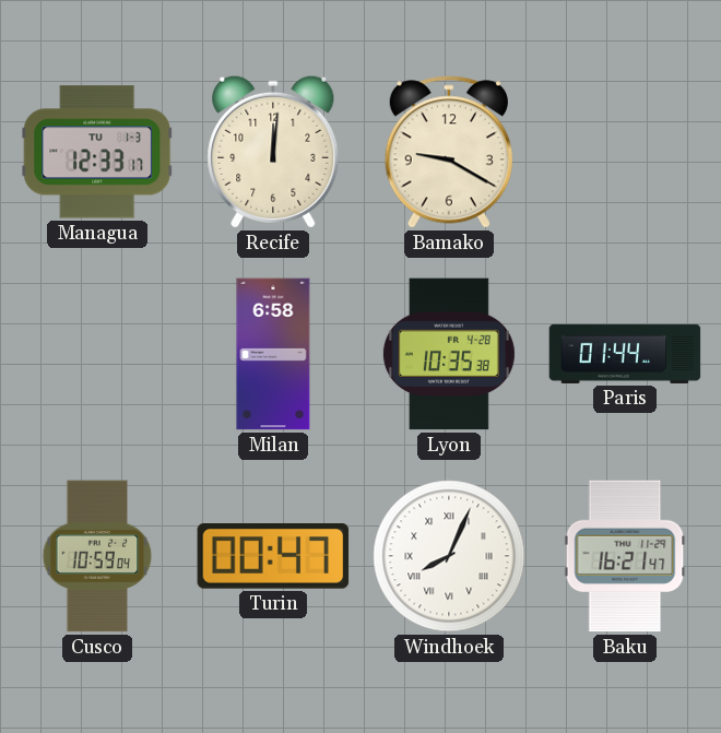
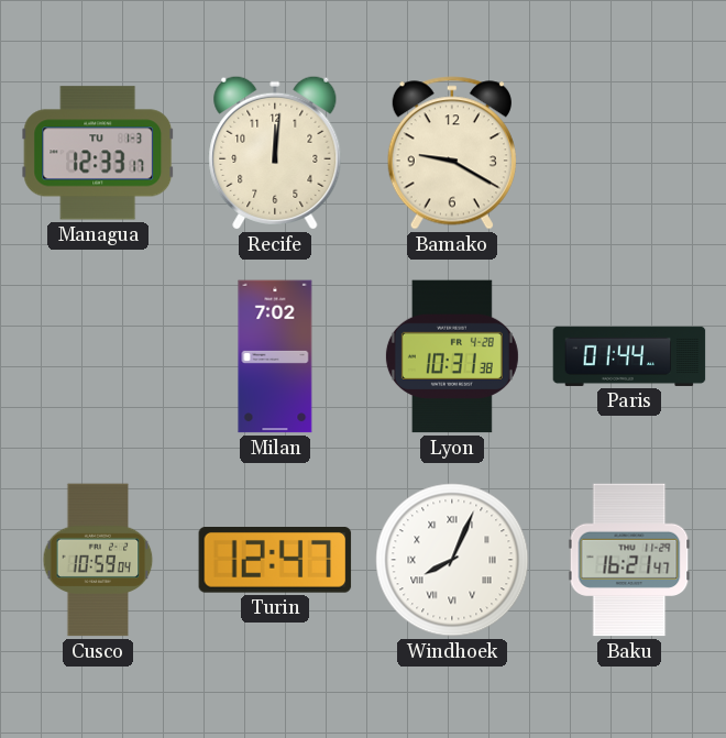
Milan: 6:58 -> 7:02 (275, 356)
Lyon: 10:35 -> 10:31 (452, 356)
Turin: 00:47 -> 12:47 (275, 561)
